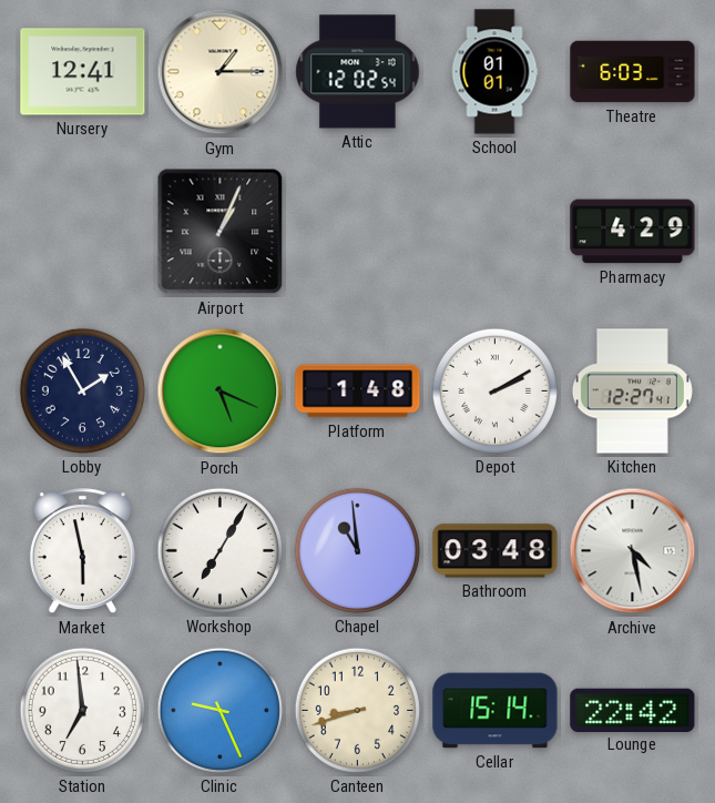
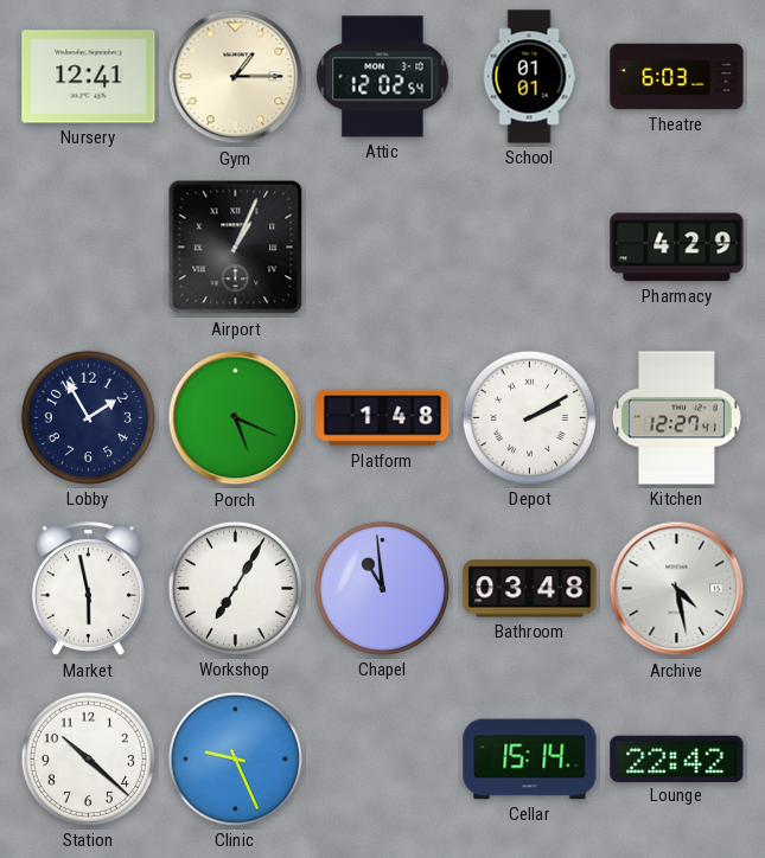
Station: 6:59 -> 10:22 (88, 758)
Canteen: 8:42 -> none (357, 710)
